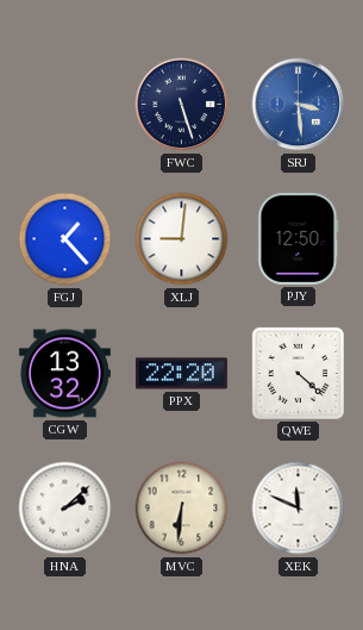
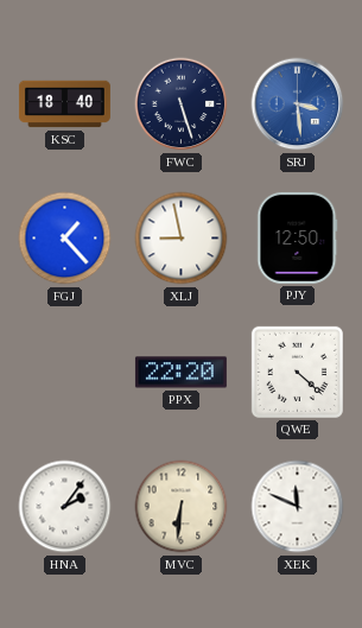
KSC: none -> 18:40 (64, 104)
XLJ: 9:01 -> 8:58 (182, 239)
CGW: 13:32 -> none (64, 374)
HNA: 2:08 -> 2:06 (65, 507)
